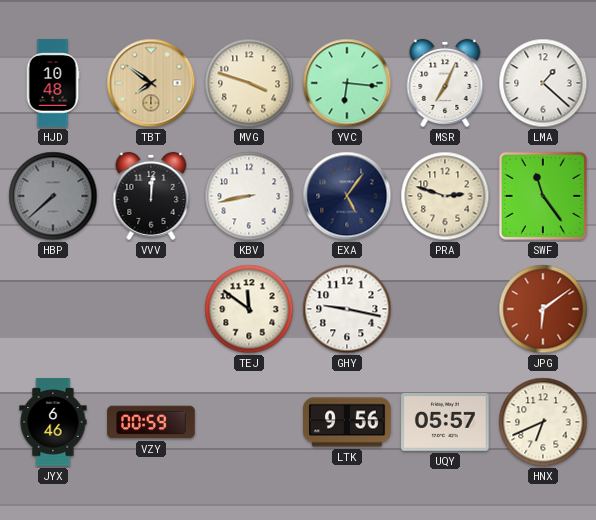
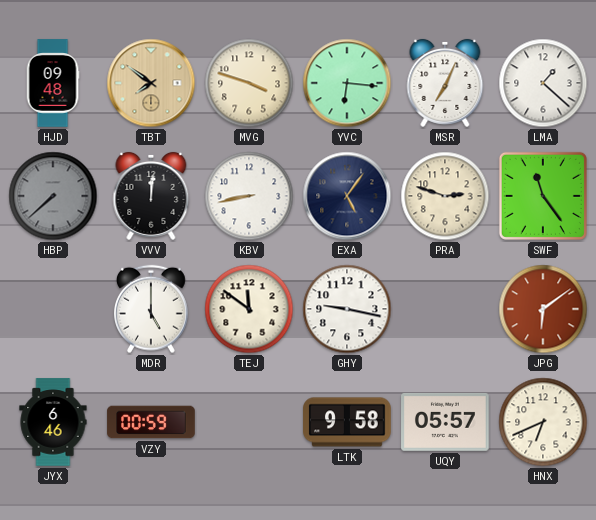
HJD: 10:48 -> 09:48 (53, 83)
MDR: none -> 5:00 (151, 309)
LTK: 9:56 -> 9:58 (347, 422)
